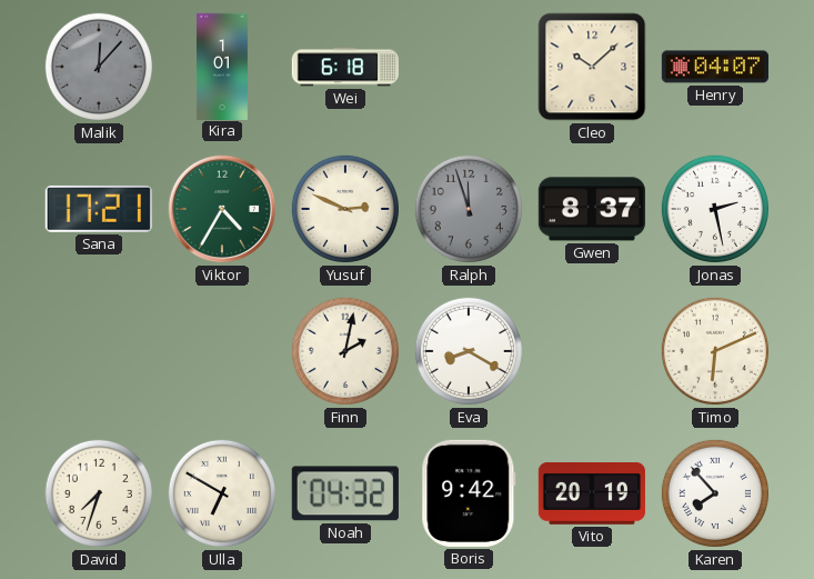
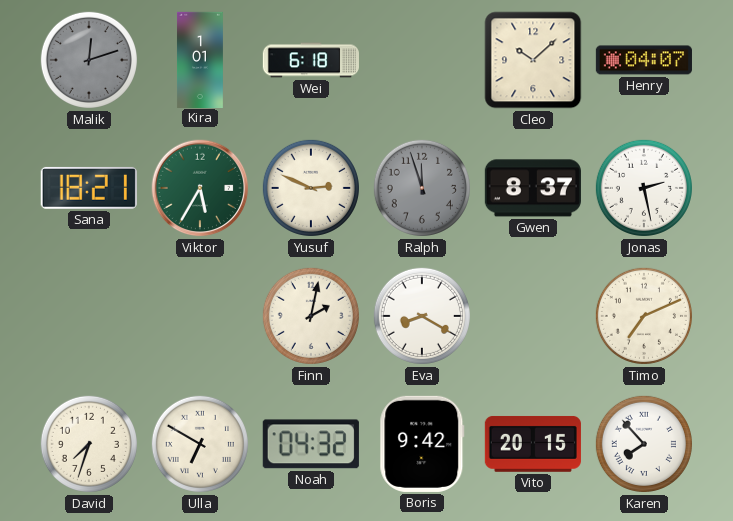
Malik: 12:07 -> 12:12 (89, 60)
Sana: 17:21 -> 18:21 (89, 188)
Viktor: 4:35 -> 5:35 (200, 188)
Timo: 6:11 -> 7:11 (644, 316)
Vito: 20:19 -> 20:15 (533, 444)
